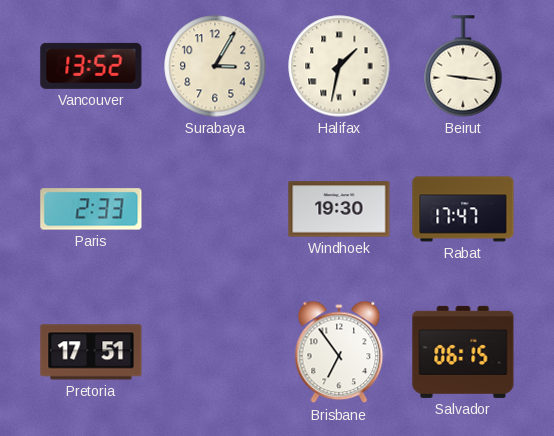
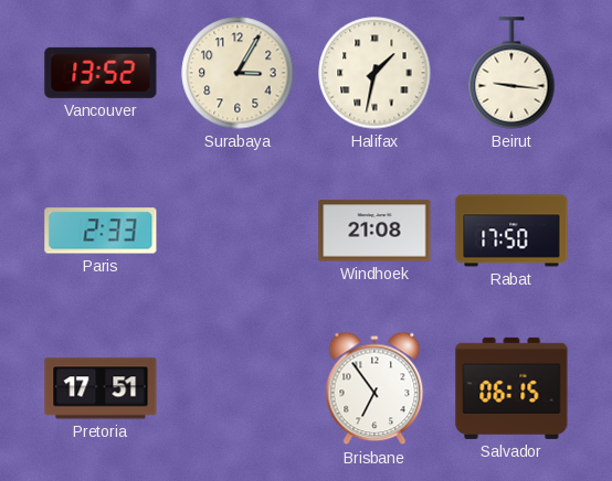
Windhoek: 19:30 -> 21:08 (374, 231)
Rabat: 17:47 -> 17:50 (511, 231)
